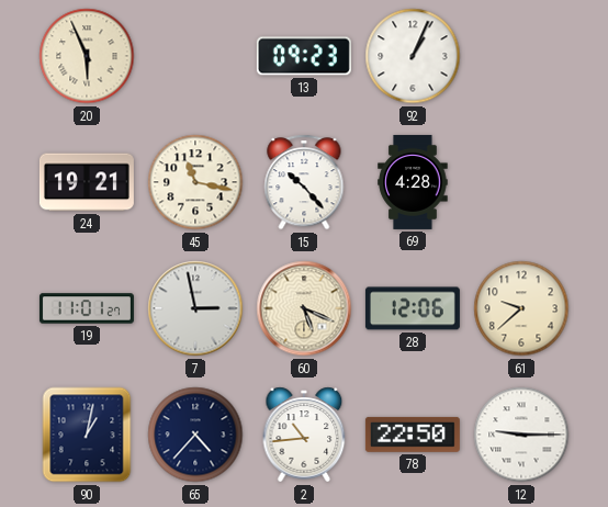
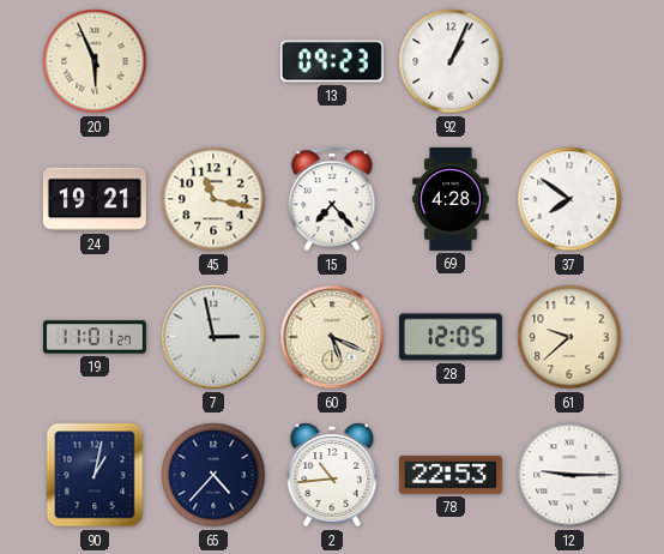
15: 10:23 -> 7:23 (332, 199)
37: none -> 7:51 (569, 199)
28: 12:06 -> 12:05 (451, 337)
78: 22:50 -> 22:53 (451, 475)
